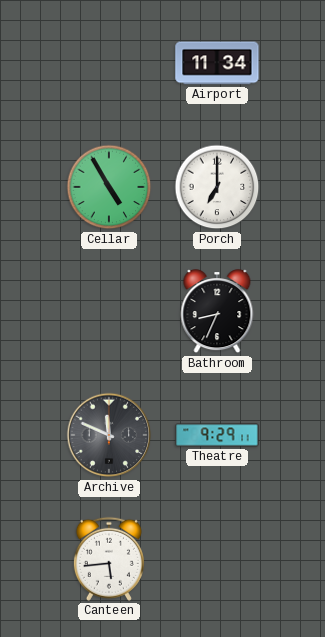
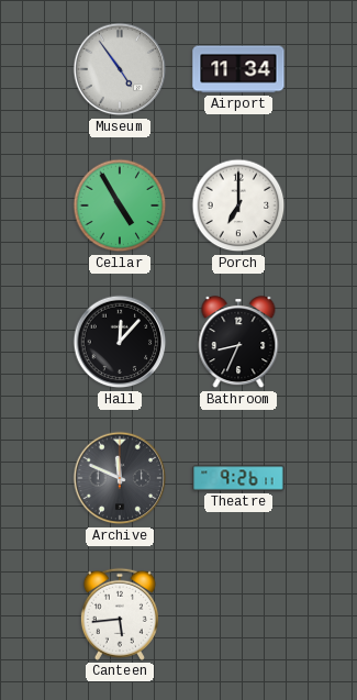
Museum: none -> 4:54 (120, 69)
Hall: none -> 12:07 (120, 342)
Theatre: 9:29 -> 9:26 (238, 478)
